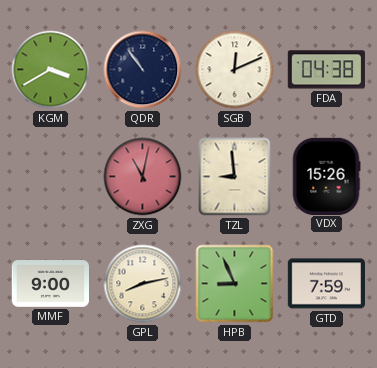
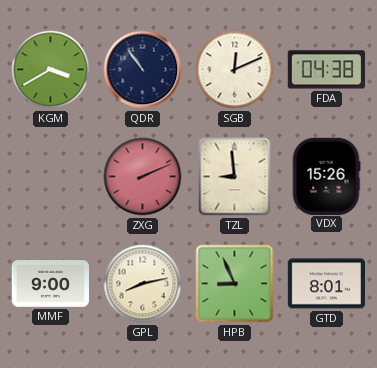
ZXG: 11:02 -> 2:11 (143, 177)
GTD: 7:59 -> 8:01 (326, 284)
